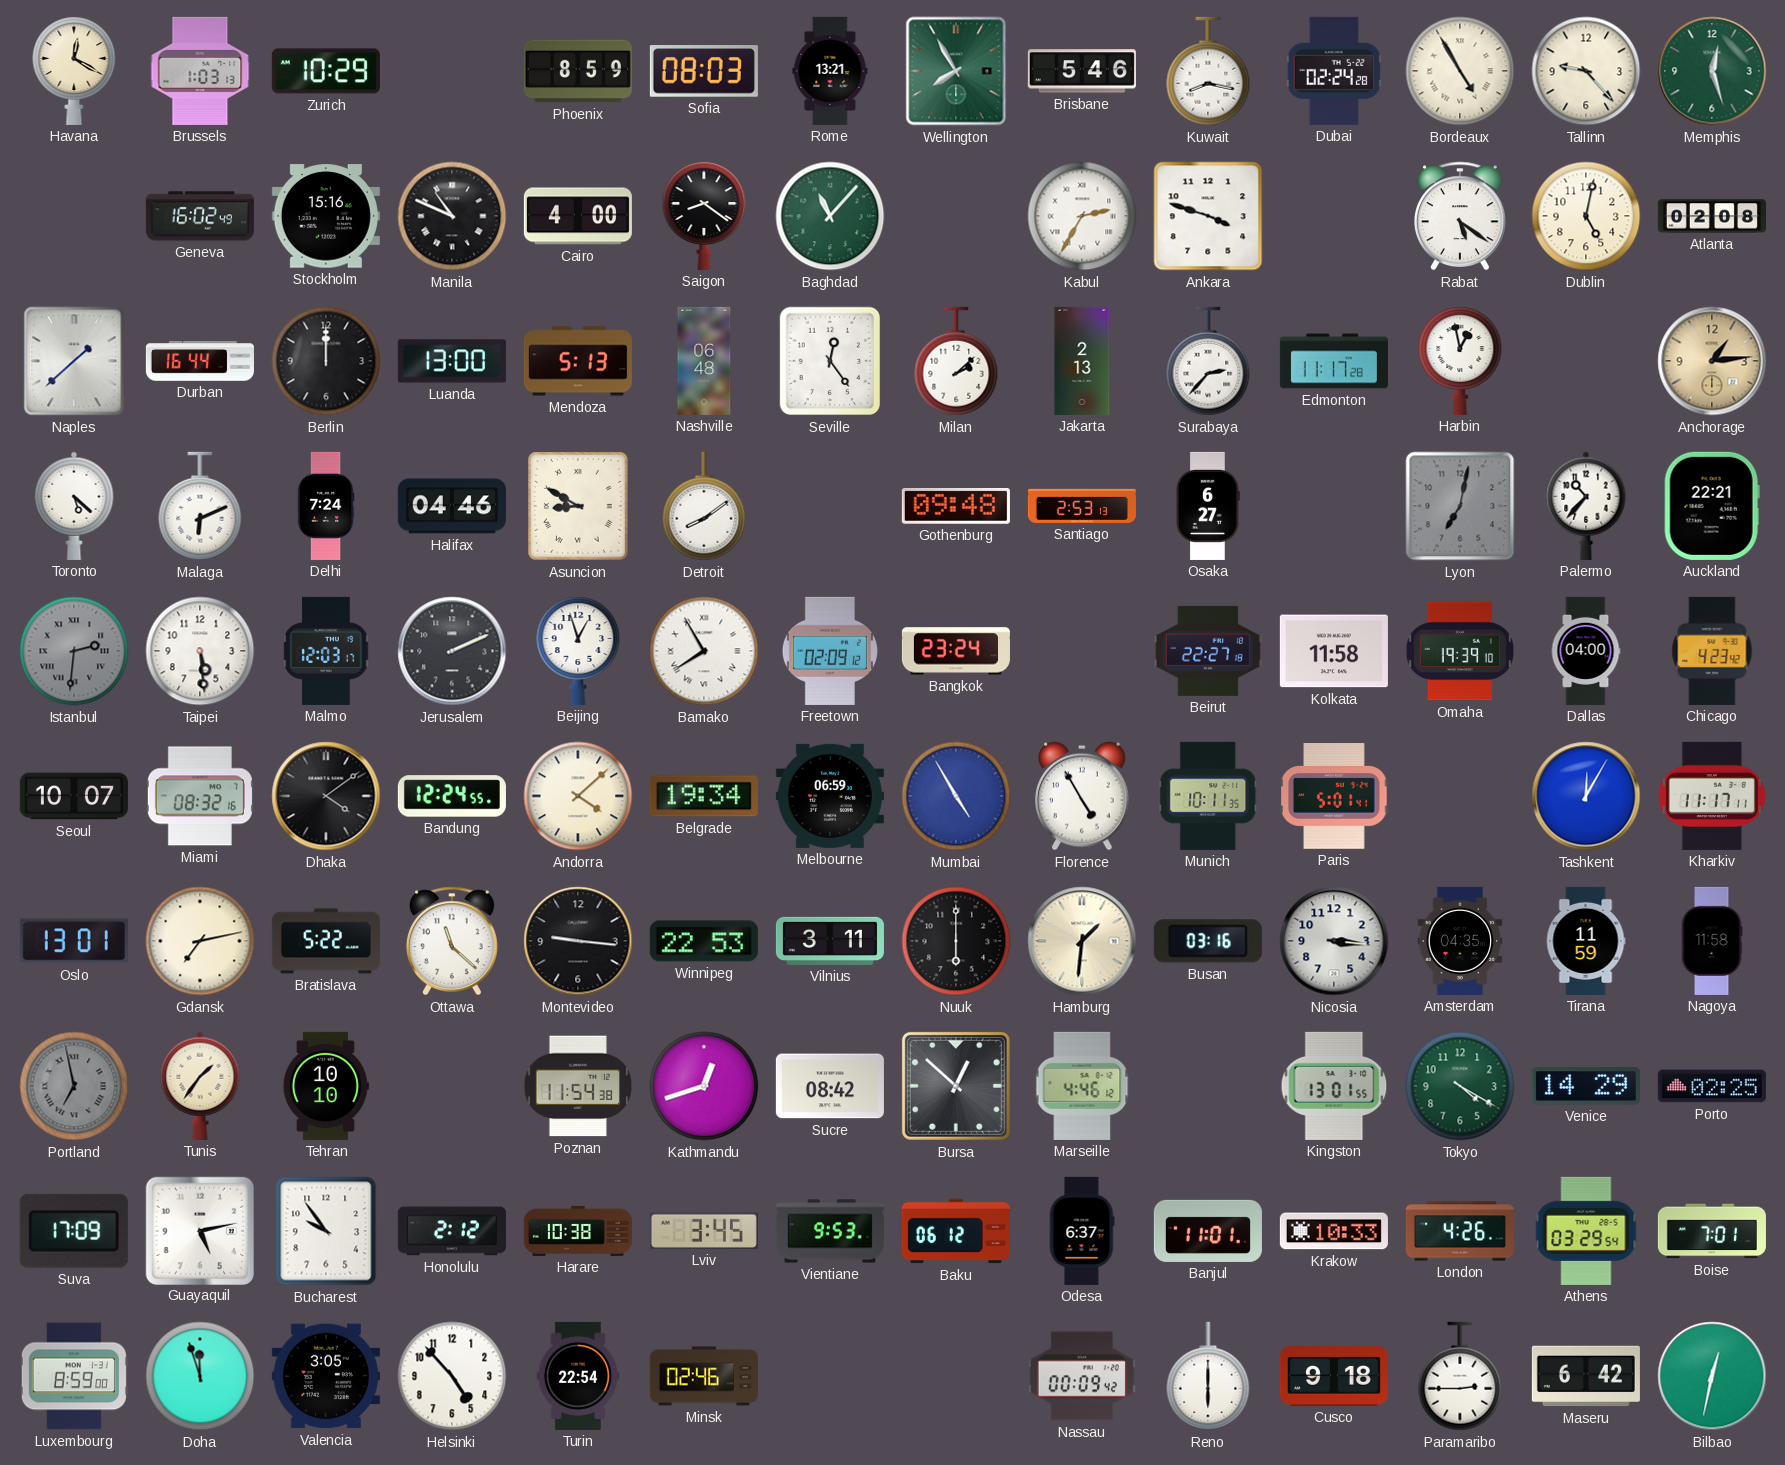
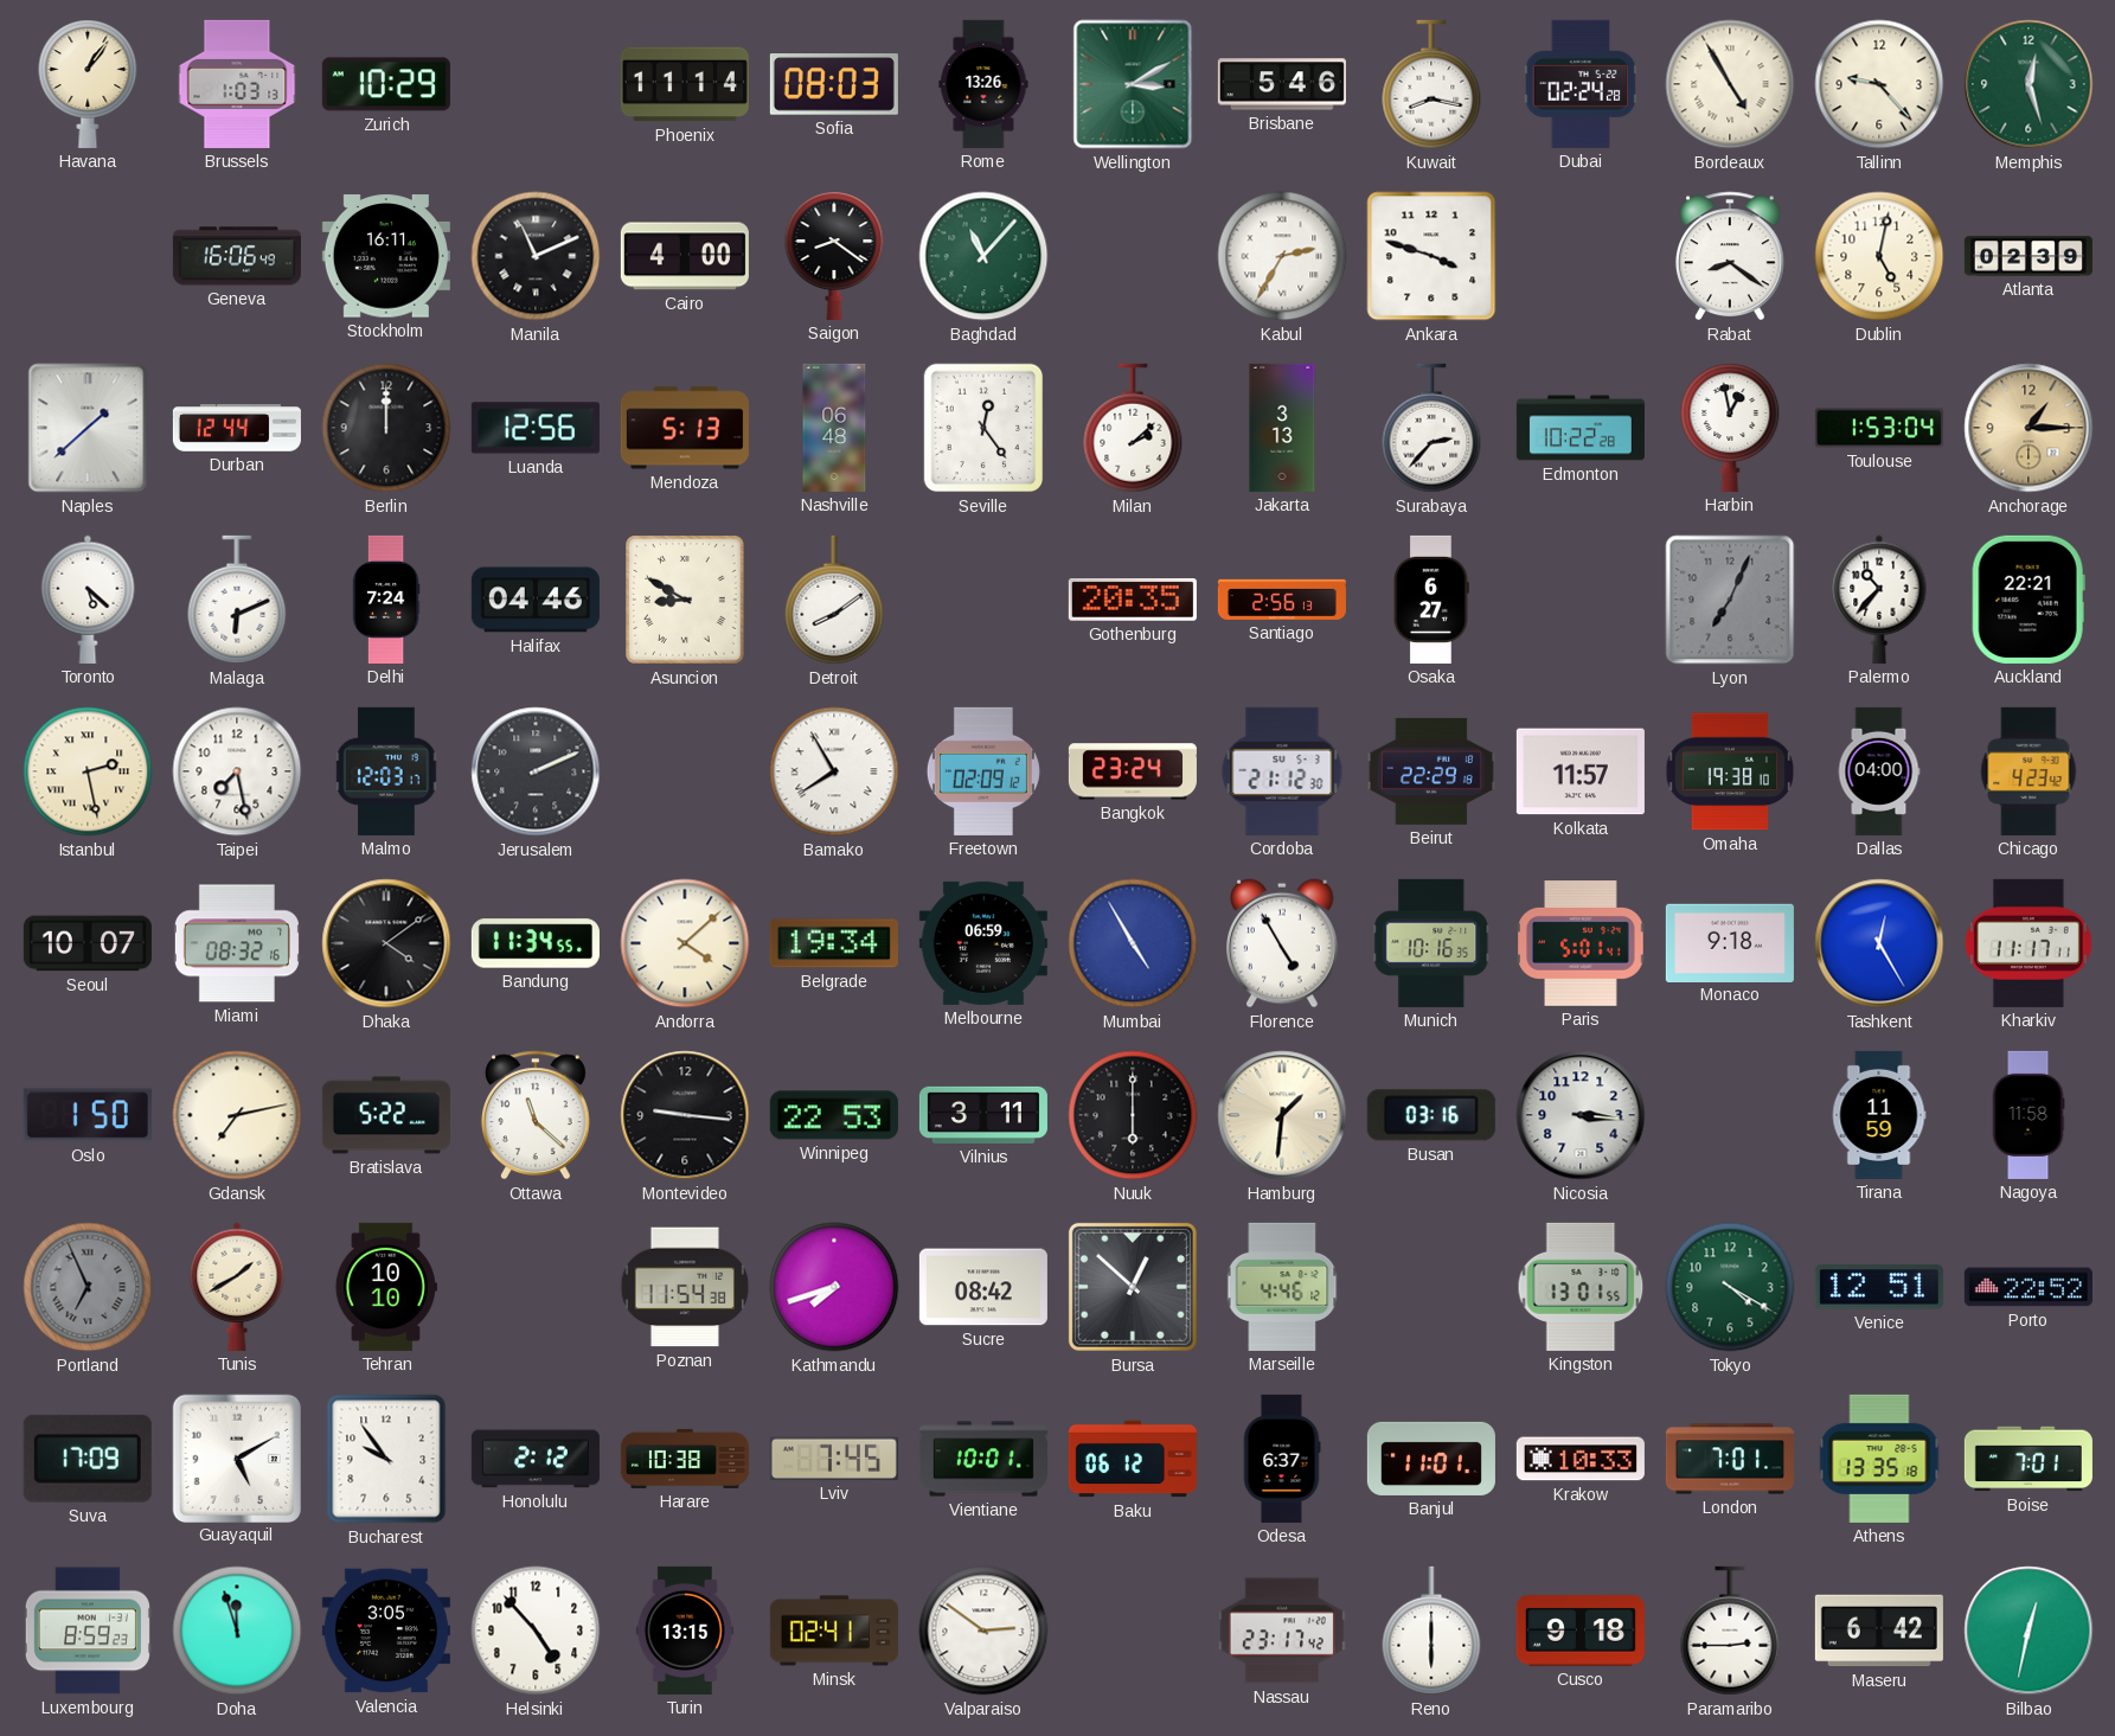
Havana: 12:20 -> 1:06 (88, 84)
Phoenix: 8:59 -> 11:14 (685, 84)
Rome: 13:21 -> 13:26 (983, 84)
Wellington: 7:55 -> 3:10 (1133, 84)
Geneva: 16:02 -> 16:06 (237, 256)
Stockholm: 15:16 -> 16:11 (386, 256)
Manila: 10:49 -> 11:11 (536, 256)
Rabat: 5:21 -> 8:21 (1730, 256)
Atlanta: 02:08 -> 02:39 (2029, 256)
Durban: 16:44 -> 12:44 (237, 428)
Luanda: 13:00 -> 12:56 (536, 428)
Jakarta: 2:13 -> 3:13 (1282, 428)
Edmonton: 11:17 -> 10:22 (1581, 428)
Toulouse: none -> 1:53 (1879, 428)
Anchorage: 1:14 -> 1:15 (2029, 428)
Gothenburg: 09:48 -> 20:35 (1133, 601)
Santiago: 2:53 -> 2:56 (1282, 600)
Lyon: 7:02 -> 7:04 (1730, 600)
Istanbul: 2:31 -> 2:28 (88, 771)
Istanbul dial: grey -> cream (88, 771)
Taipei: 5:29 -> 7:28 (237, 771)
Beijing: 12:57 -> none (578, 651)
Cordoba: none -> 21:12 (1282, 771)
Beirut: 22:27 -> 22:29 (1431, 771)
Kolkata: 11:58 -> 11:57 (1581, 771)
Omaha: 19:39 -> 19:38 (1729, 771)
Bandung: 12:24 -> 11:34 (536, 943)
Munich: 10:11 -> 10:16 (1431, 943)
Monaco: none -> 9:18 (1730, 942)
Tashkent: 12:05 -> 12:25 (1879, 943)
Oslo: 13:01 -> 1:50 (88, 1115)
Amsterdam: 04:35 -> none (1460, 941)
Portland: 6:58 -> 6:56 (88, 1287)
Tunis: 1:36 -> 1:40 (237, 1287)
Kathmandu: 12:42 -> 7:42 (834, 1287)
Venice: 14:29 -> 12:51 (1879, 1287)
Porto: 02:25 -> 22:52 (2029, 1287)
Guayaquil: 5:13 -> 5:10 (236, 1458)
Lviv: 3:45 -> 7:45 (834, 1459)
Vientiane: 9:53 -> 10:01 (983, 1459)
London: 4:26 -> 7:01 (1730, 1459)
Athens: 03:29 -> 13:35 (1879, 1459)
Luxembourg: 8:59:00 -> 8:59:23 (88, 1631)
Turin: 22:54 -> 13:15 (685, 1631)
Minsk: 02:46 -> 02:41 (834, 1631)
Valparaiso: none -> 2:51 (983, 1631)
Nassau: 00:09 -> 23:17 (1282, 1631)
